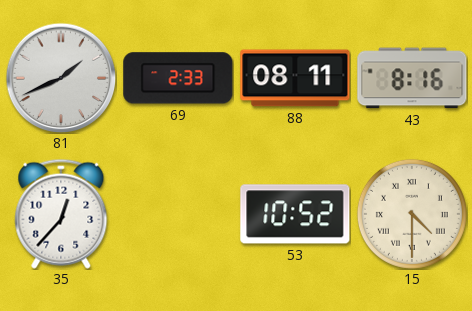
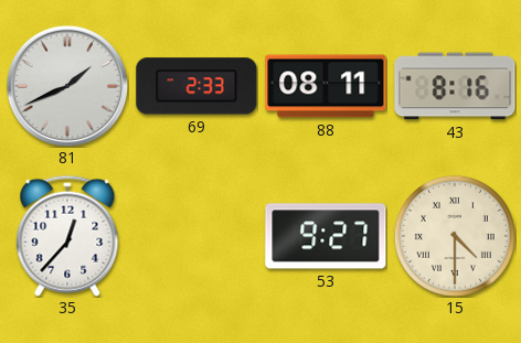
53: 10:52 -> 9:27 (326, 236)
